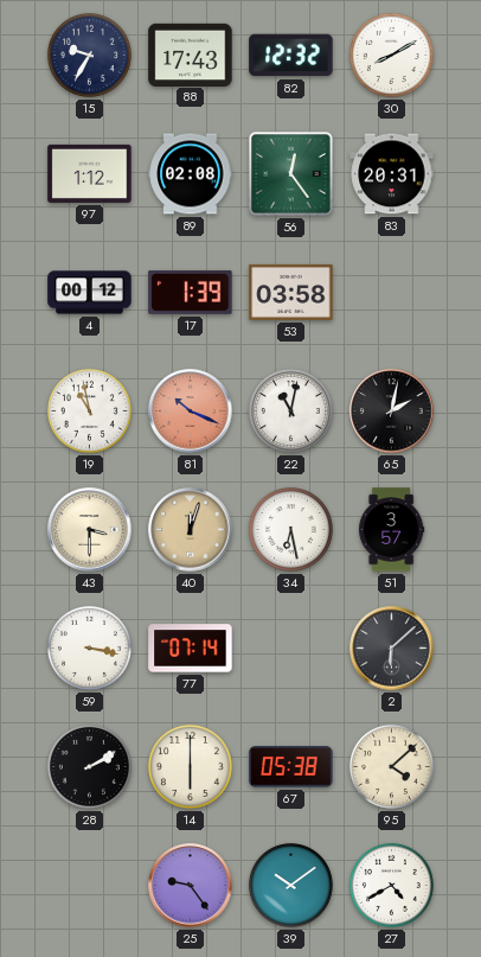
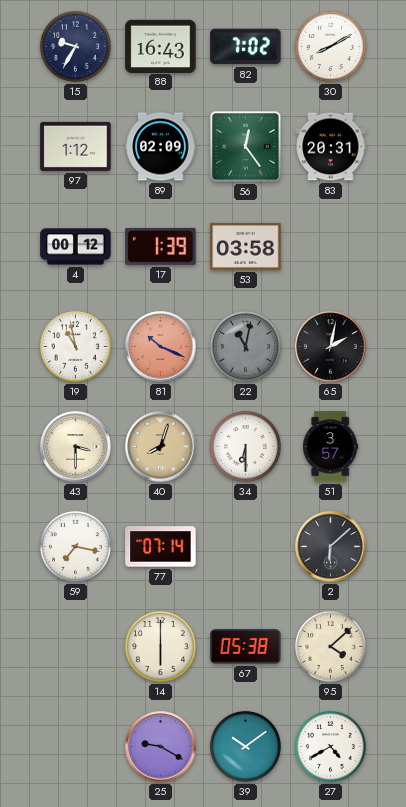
88: 17:43 -> 16:43 (161, 46)
82: 12:32 -> 7:02 (246, 47)
89: 02:08 -> 02:09 (161, 147)
22 dial: white -> grey (245, 346)
40: 12:03 -> 8:03 (161, 447)
34: 6:28 -> 6:30 (245, 446)
59: 3:17 -> 7:17 (75, 546)
28: 2:10 -> none (89, 766)
25: 9:24 -> 9:20 (161, 747)
